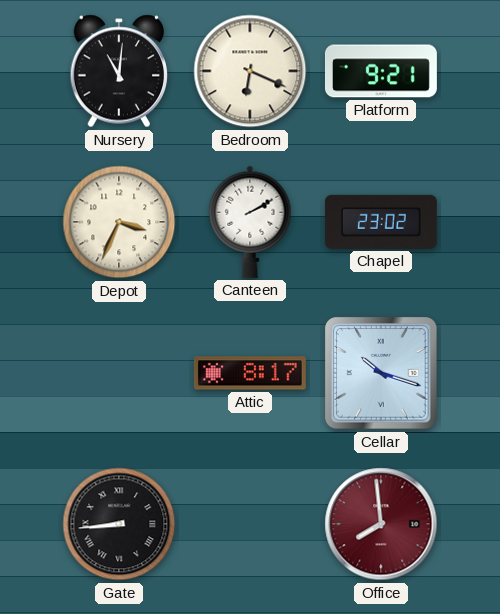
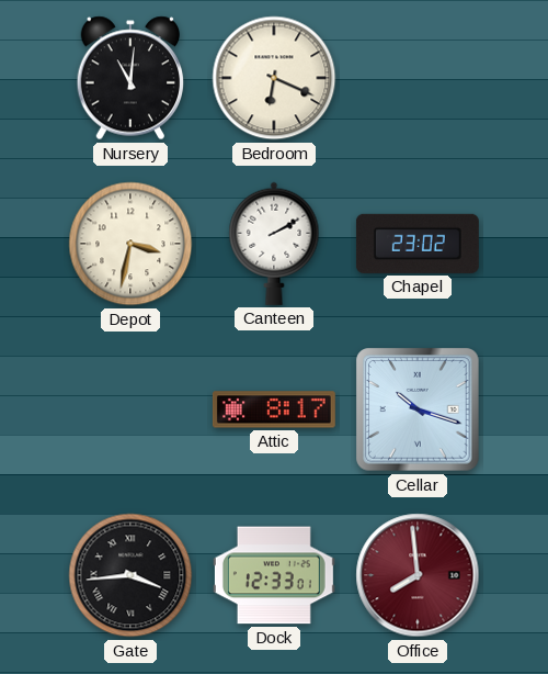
Platform: 9:21 -> none (381, 71)
Depot: 3:34 -> 3:32 (130, 244)
Gate: 8:44 -> 3:44 (130, 575)
Dock: none -> 12:33 (274, 575)
